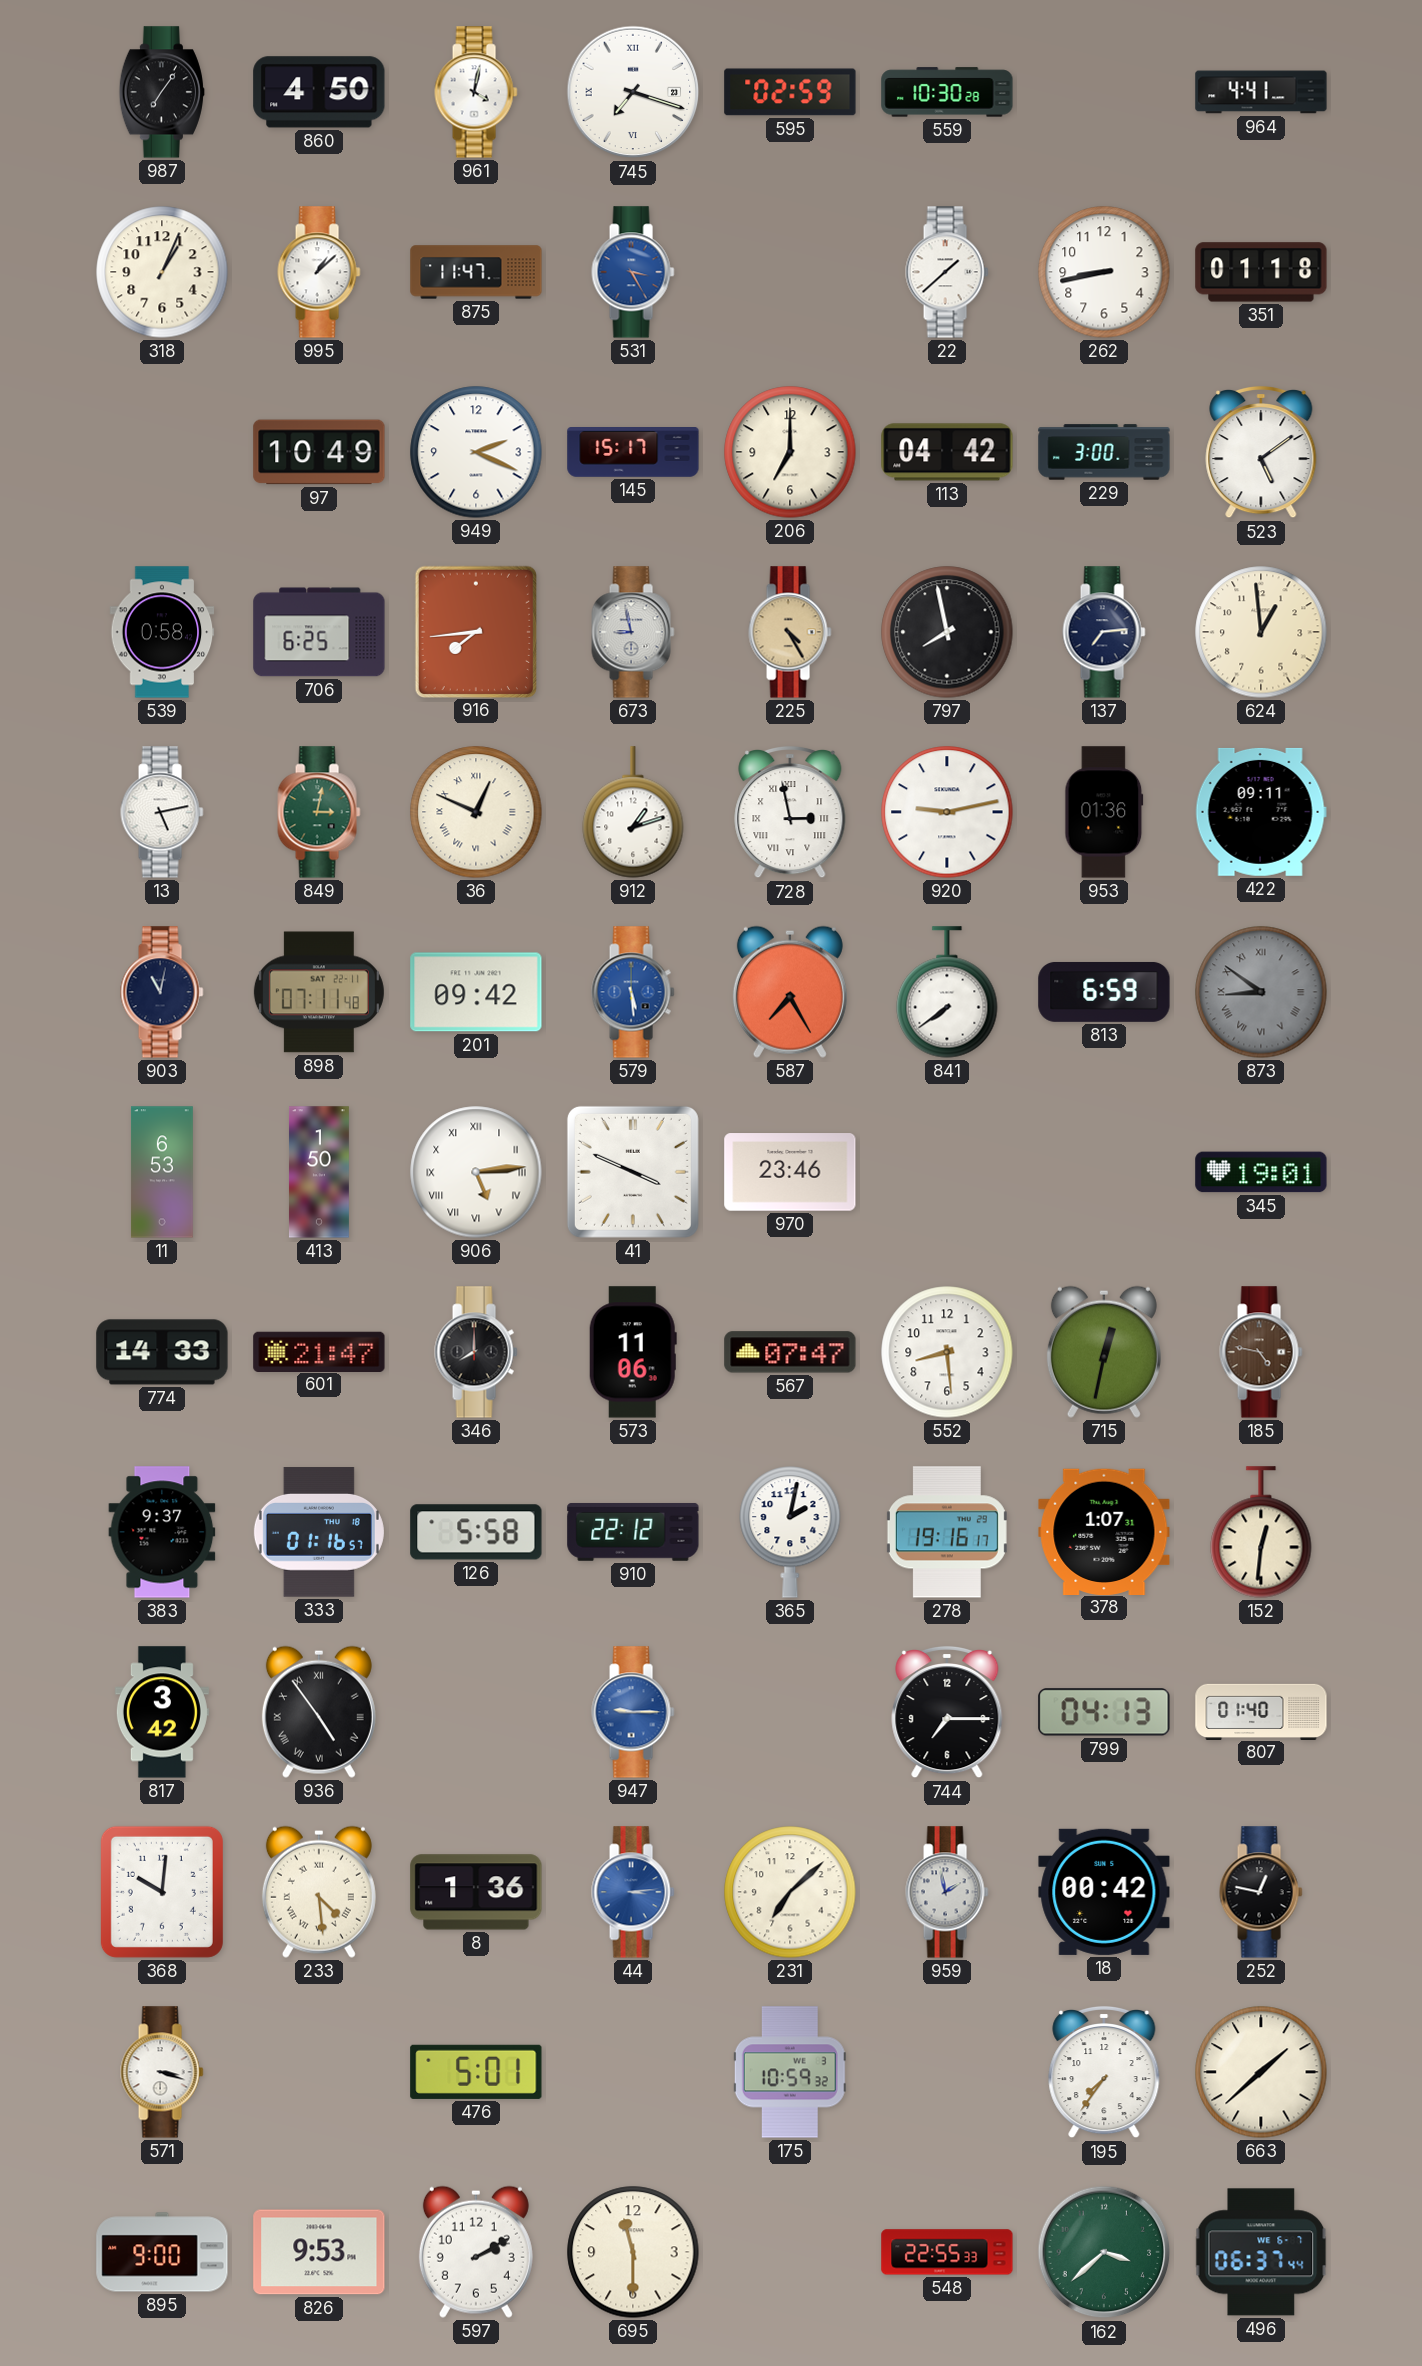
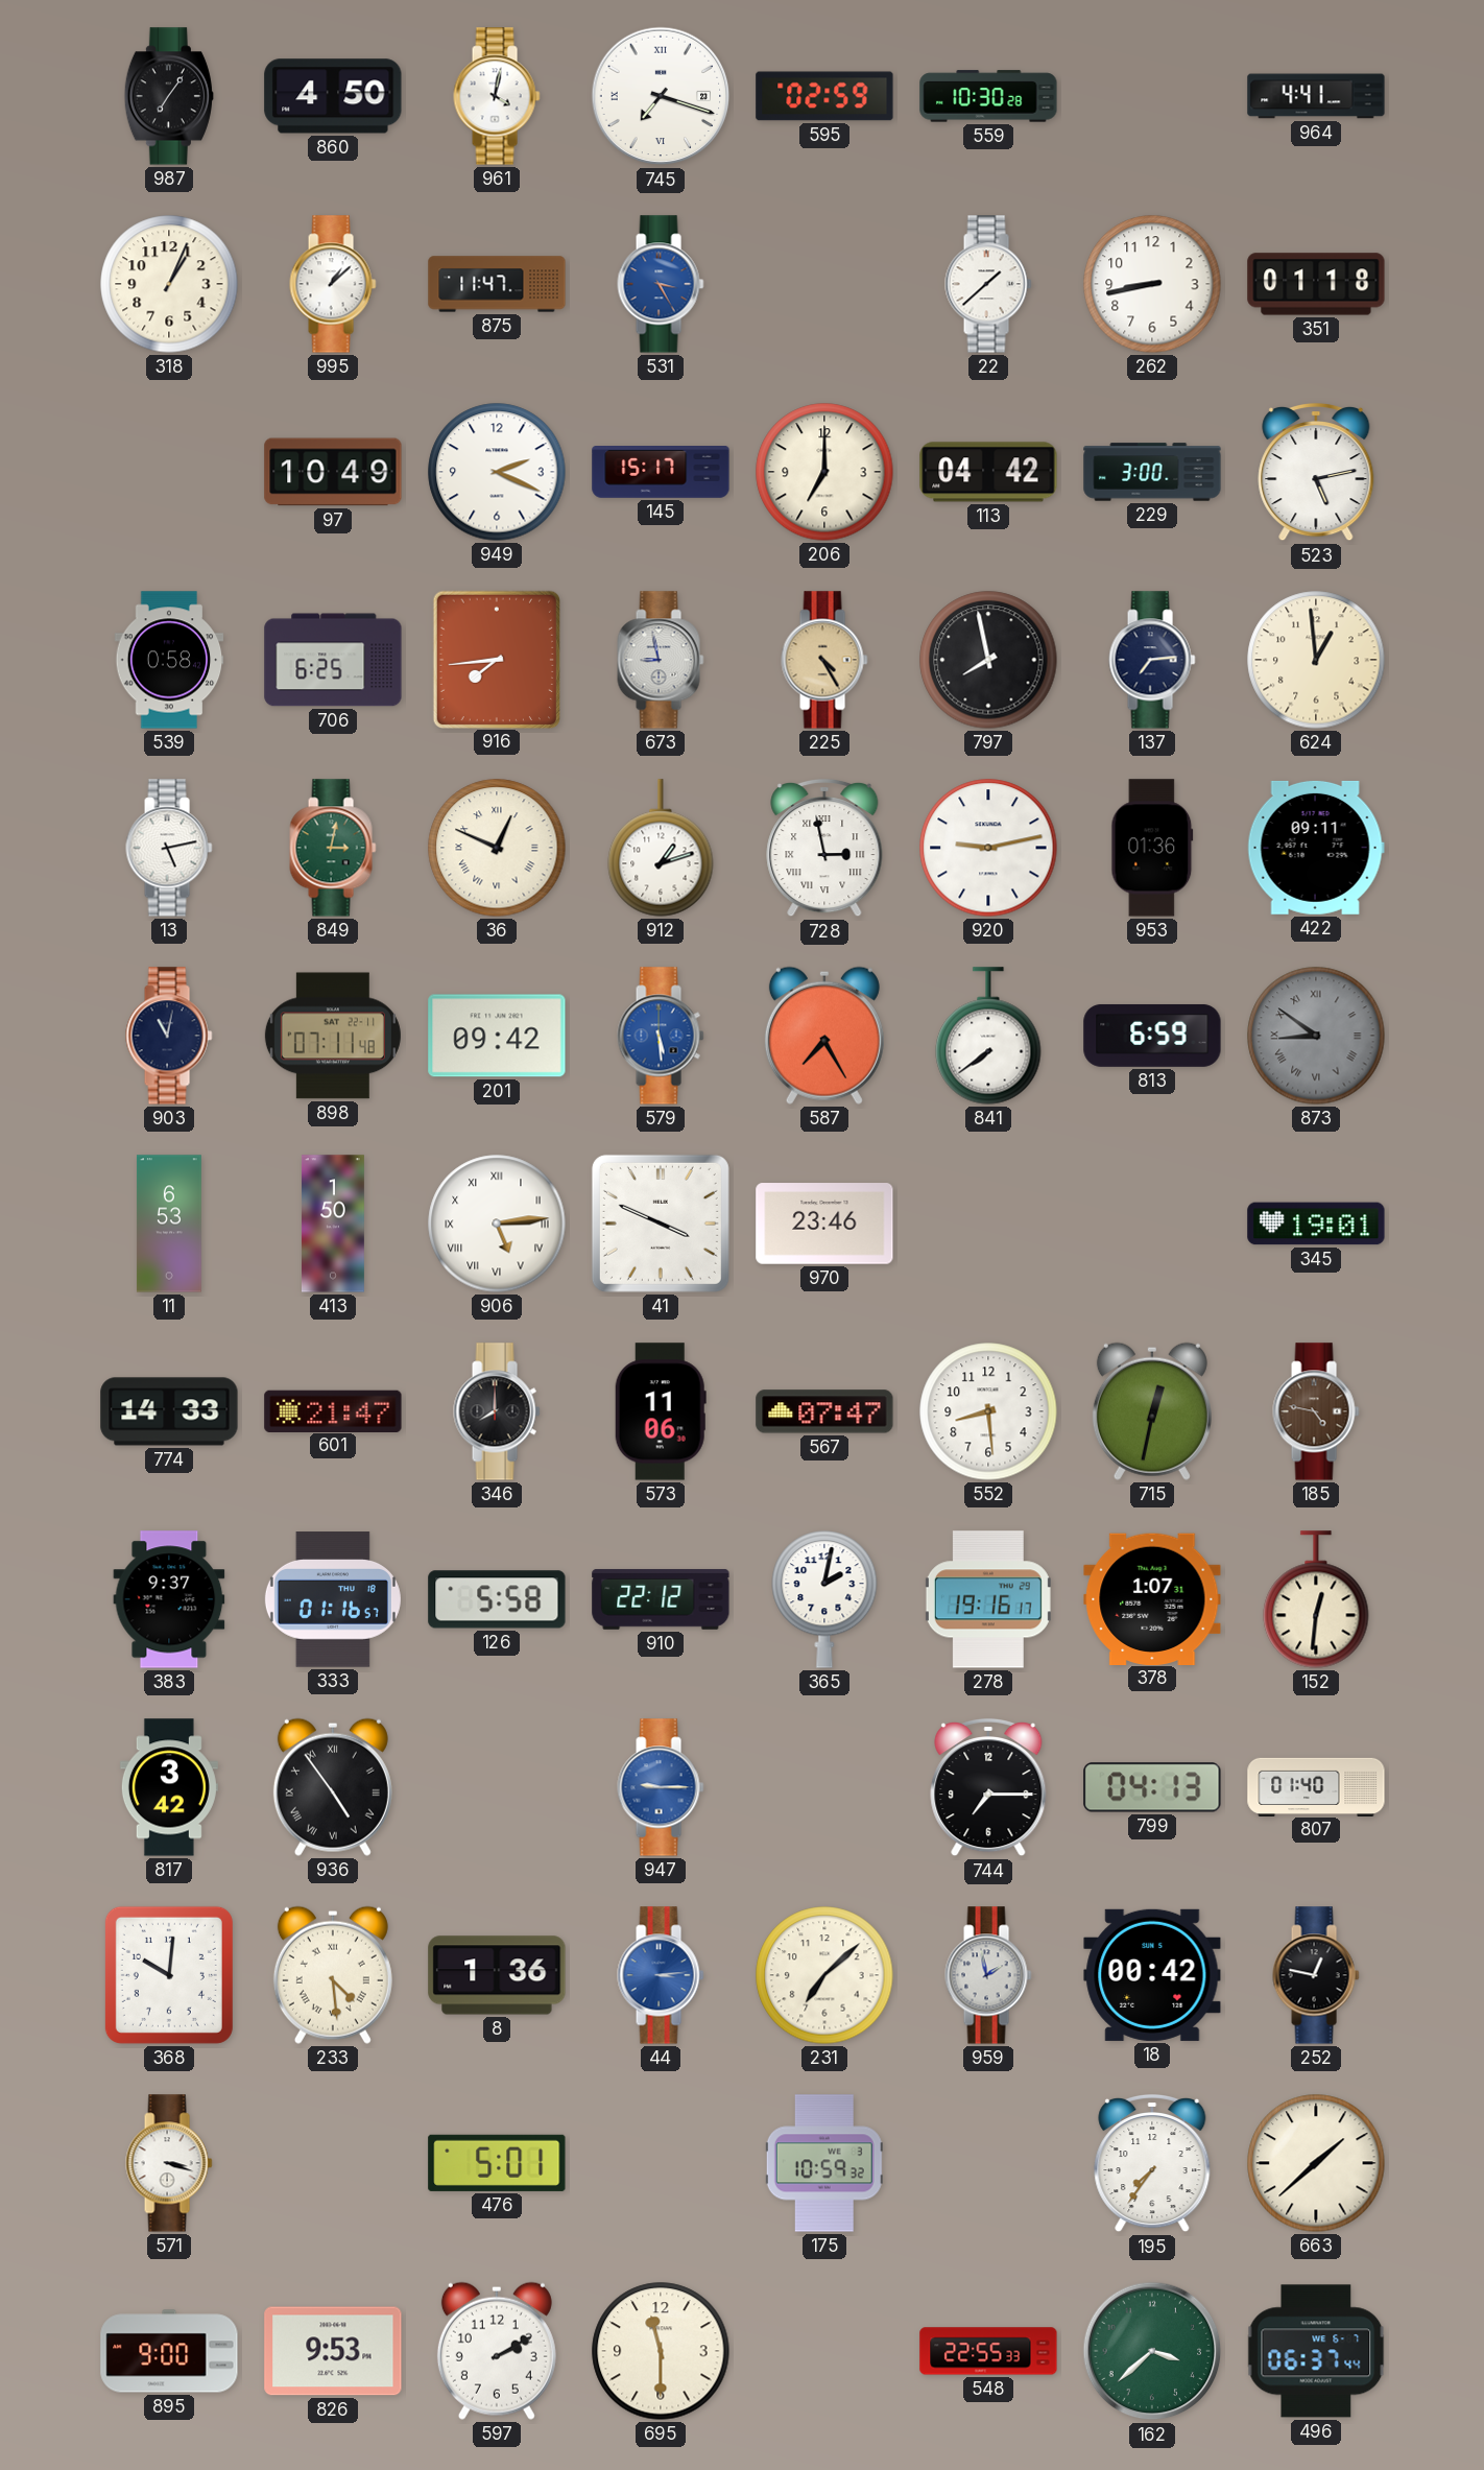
523: 5:09 -> 5:13 (1316, 472)
